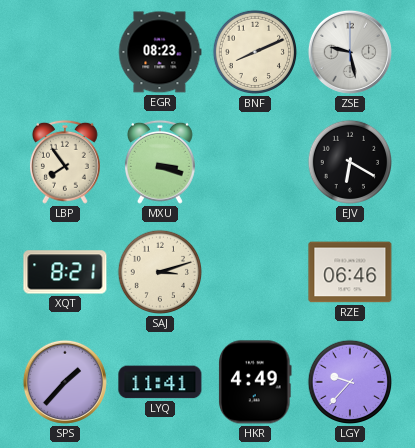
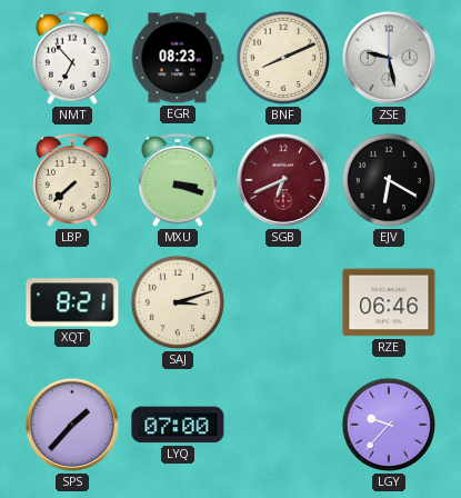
NMT: none -> 6:53 (72, 58)
LBP: 7:54 -> 7:38 (72, 180)
SGB: none -> 6:41 (283, 180)
LYQ: 11:41 -> 07:00 (178, 425)
HKR: 4:49 -> none (256, 382)
